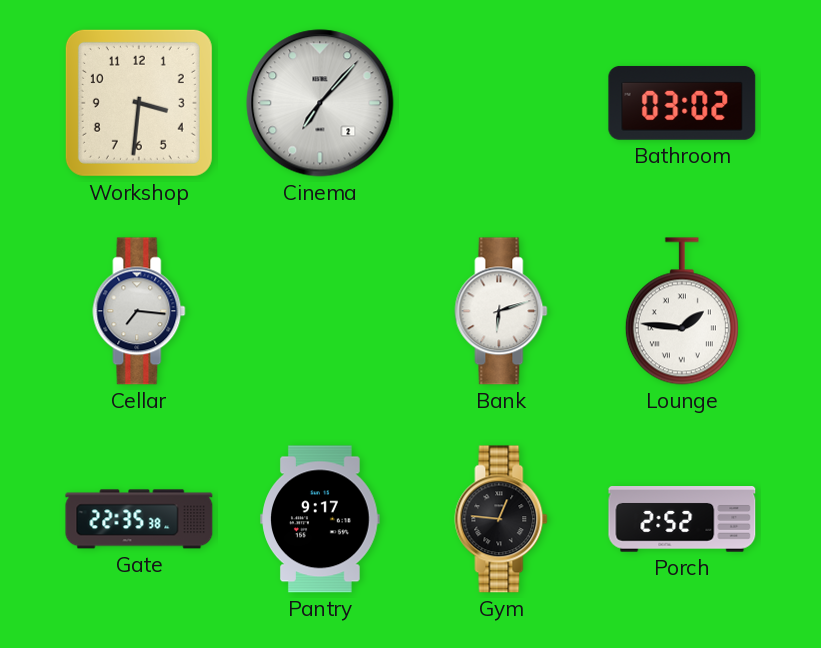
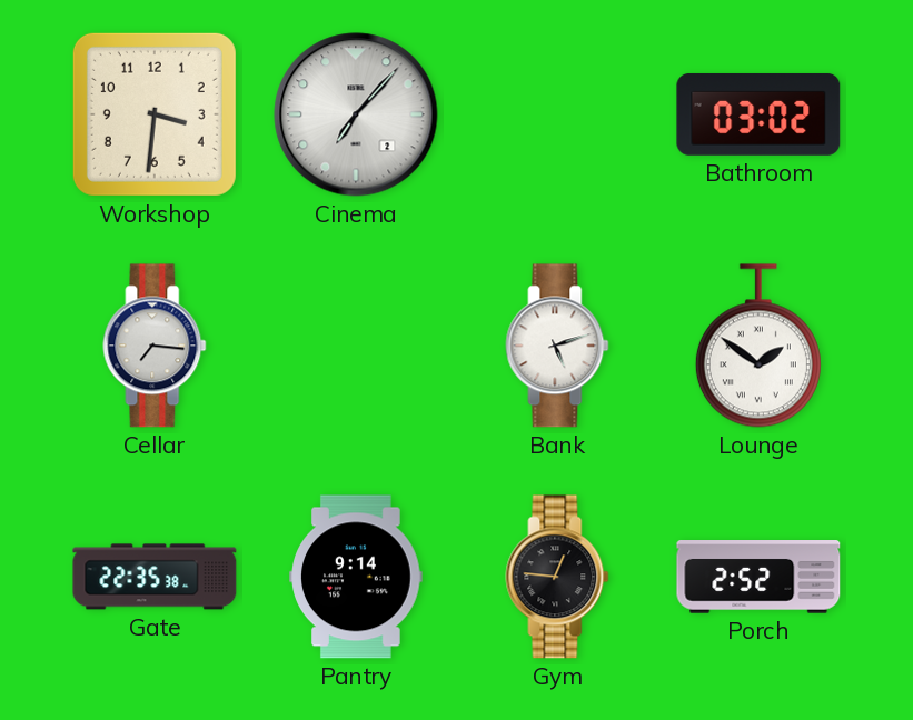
Bank: 6:12 -> 5:12 (557, 346)
Lounge: 1:46 -> 1:51 (758, 346)
Pantry: 9:17 -> 9:14 (356, 577)
